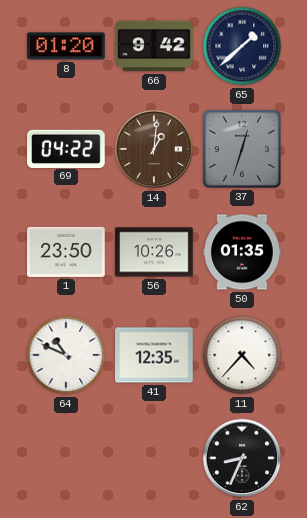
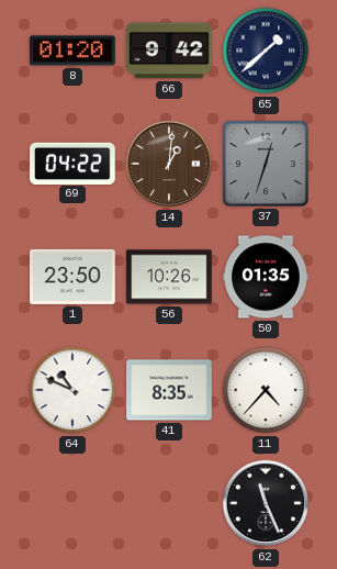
41: 12:35 -> 8:35 (169, 390)
62: 8:34 -> 11:26 (266, 503)
